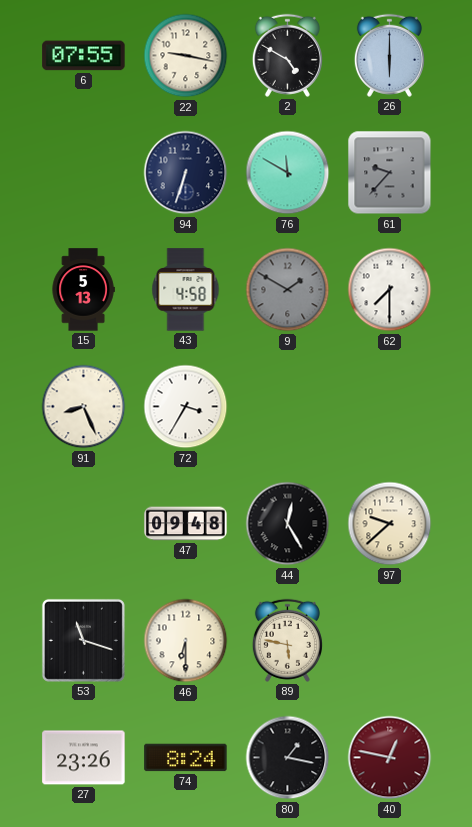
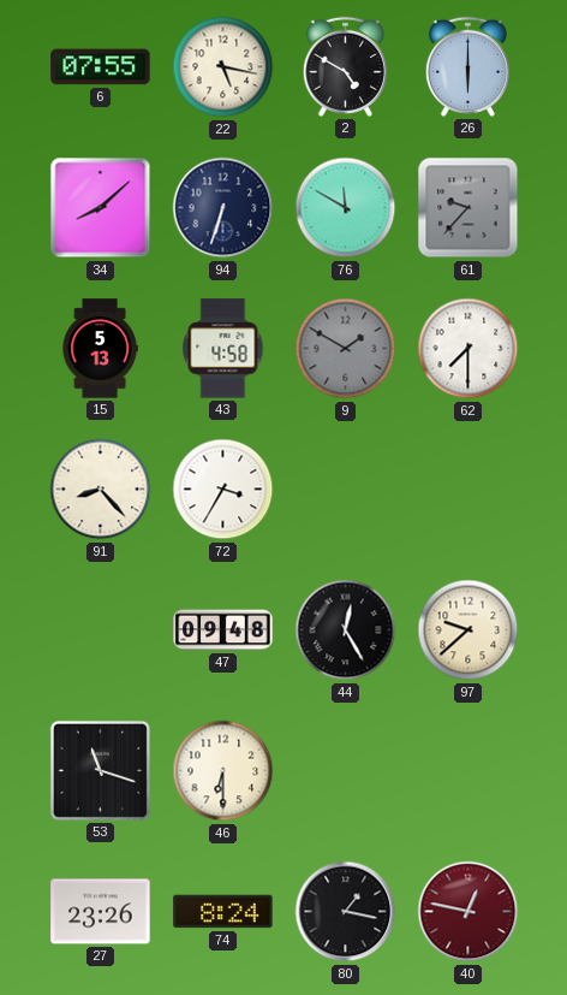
22: 9:17 -> 5:17 (223, 67)
34: none -> 8:08 (101, 208)
91: 8:26 -> 8:23 (101, 490)
89: 5:47 -> none (287, 640)
